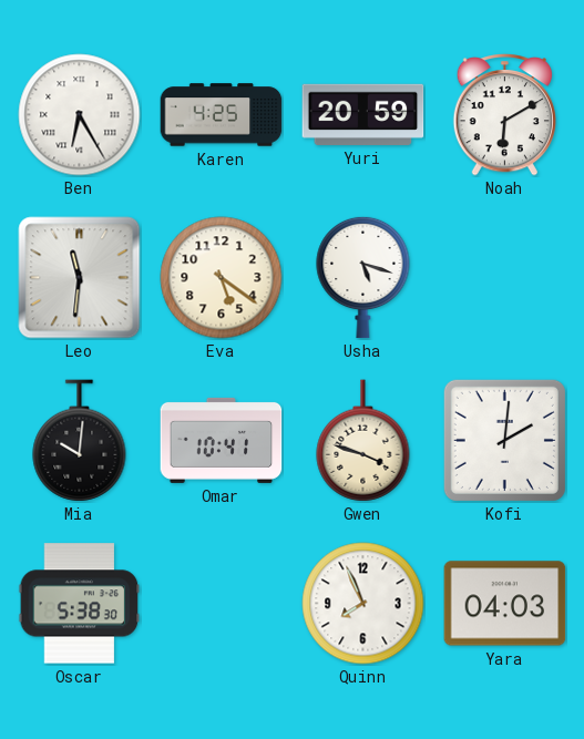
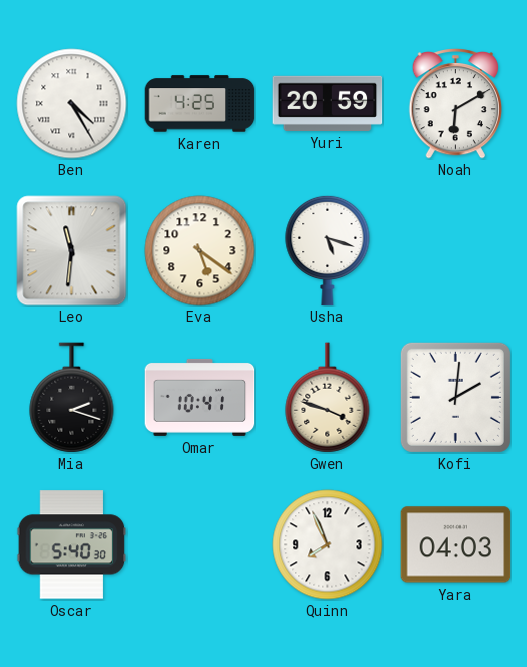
Ben: 6:25 -> 4:25 (72, 104)
Mia: 10:01 -> 2:18 (72, 398)
Oscar: 5:38 -> 5:40 (72, 545)
